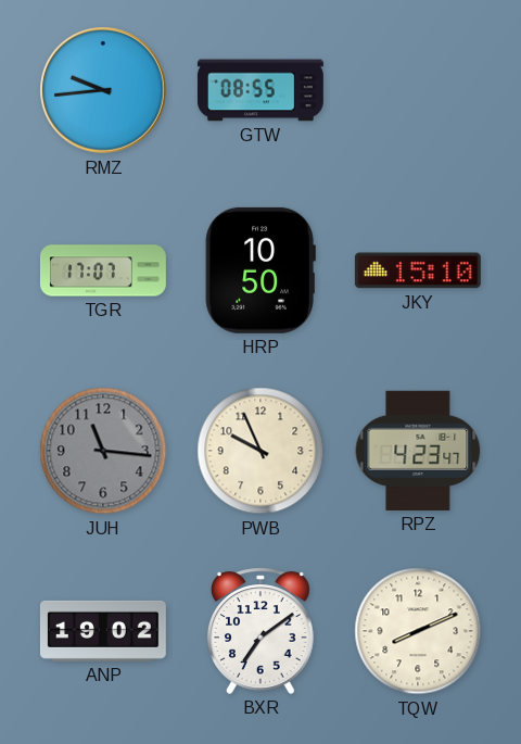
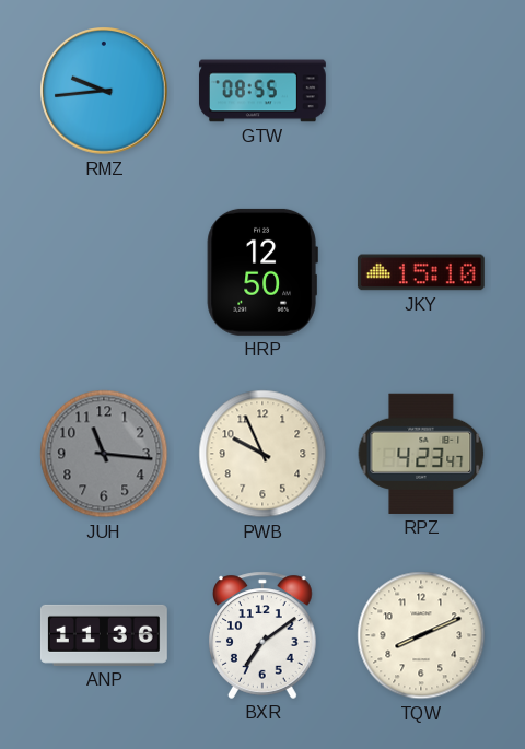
TGR: 17:07 -> none (104, 270)
HRP: 10:50 -> 12:50 (262, 272)
ANP: 19:02 -> 11:36 (104, 635)
